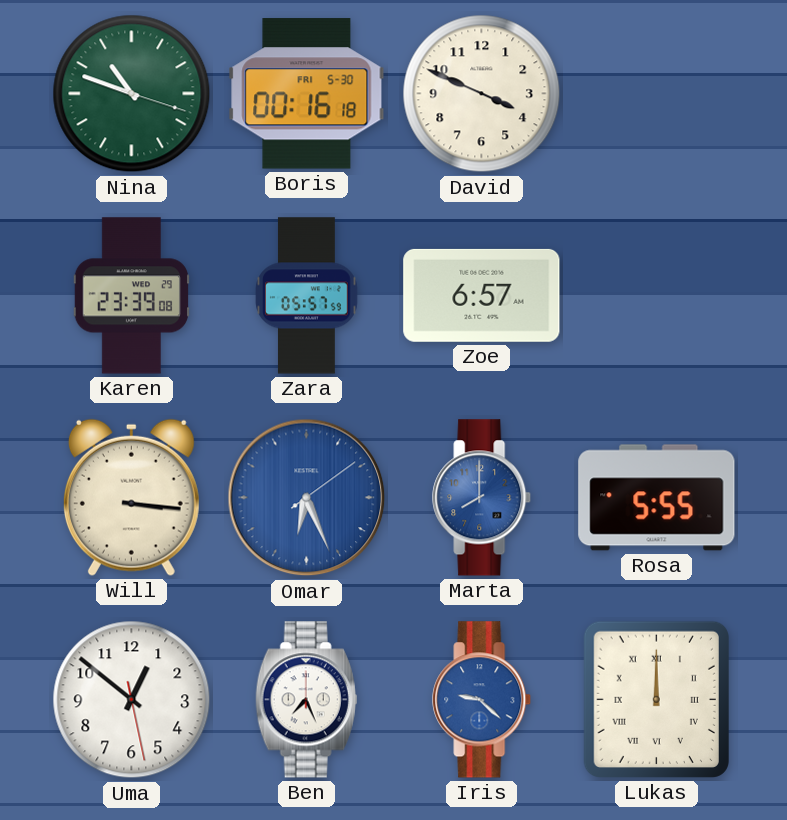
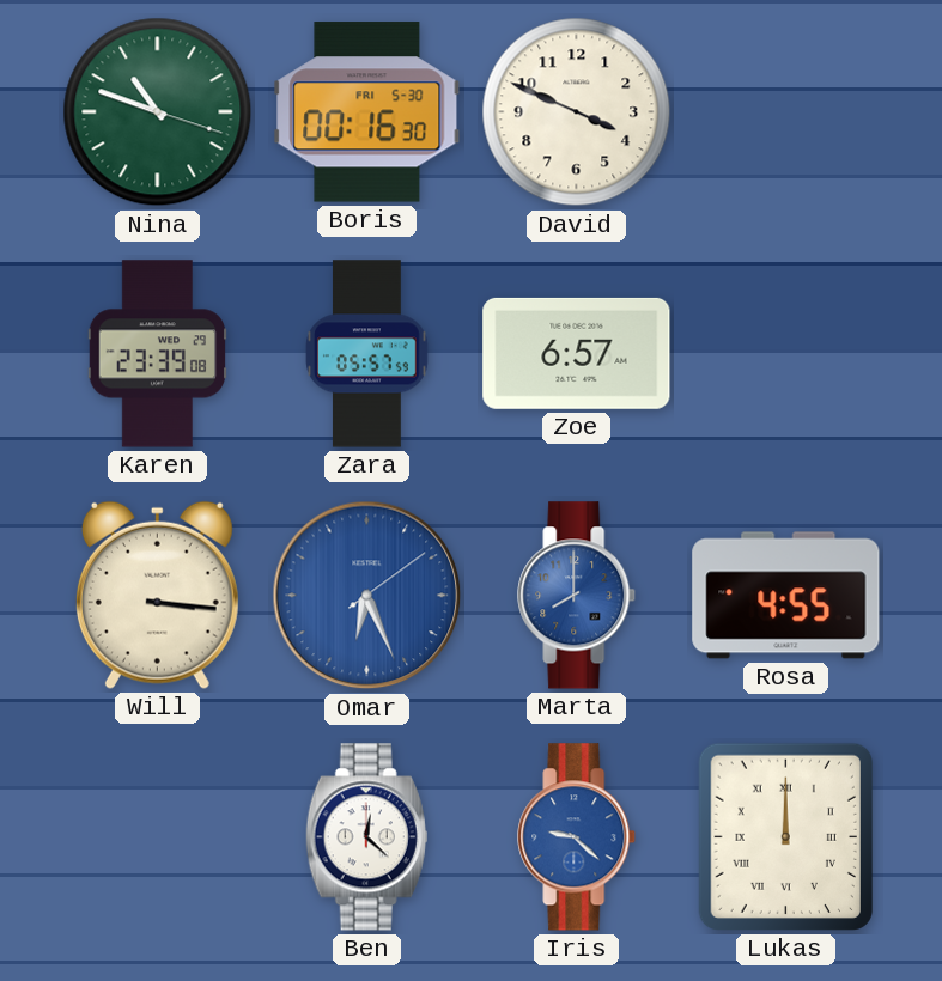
Boris: 00:16:18 -> 00:16:30 (367, 112)
Rosa: 5:55 -> 4:55 (786, 596)
Uma: 12:51 -> none (132, 700)
Ben: 7:26 -> 12:22 (367, 837)
